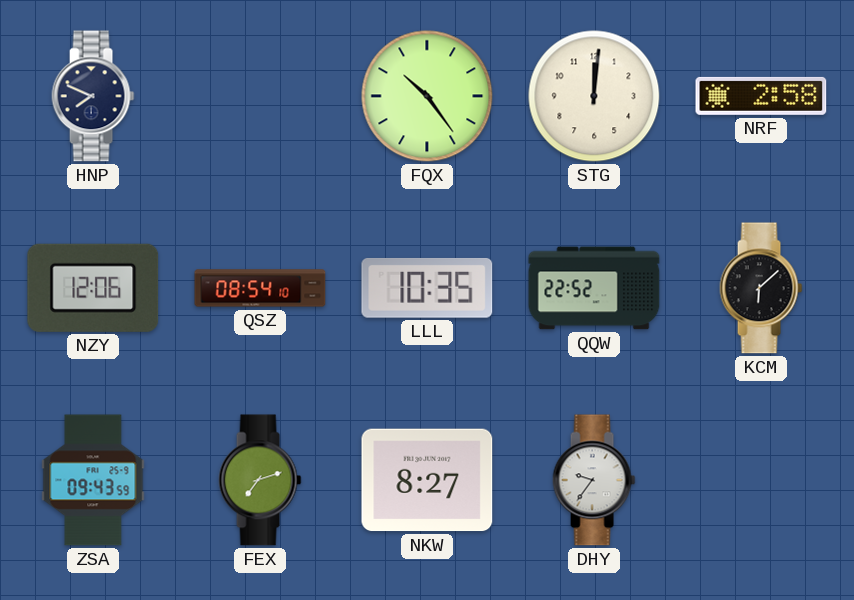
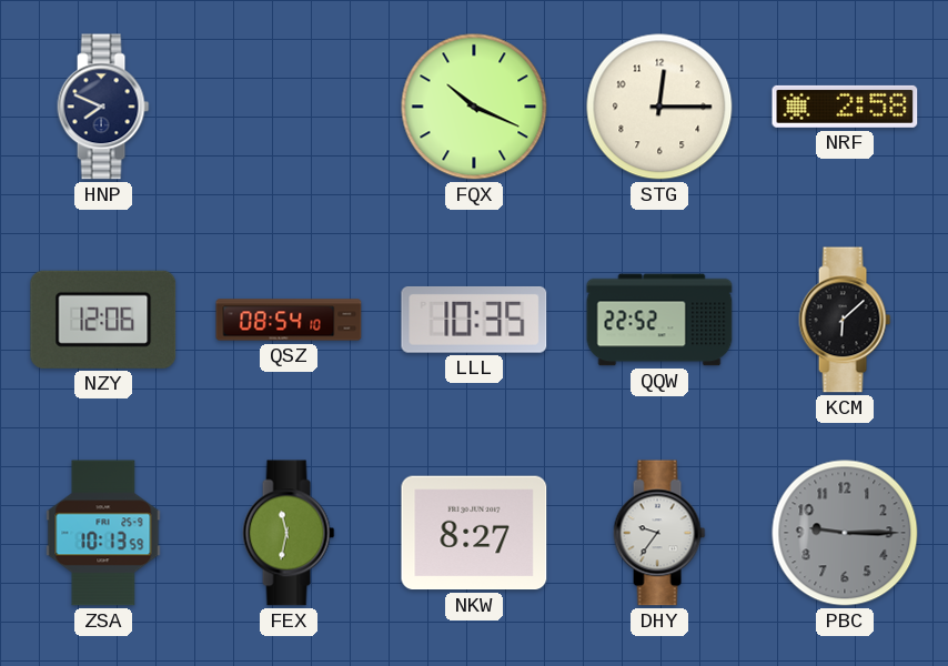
FQX: 10:24 -> 10:19 (474, 107)
STG: 12:01 -> 12:15 (659, 107)
ZSA: 09:43 -> 10:13 (103, 533)
FEX: 7:12 -> 11:32 (289, 533)
PBC: none -> 9:15 (845, 533)
